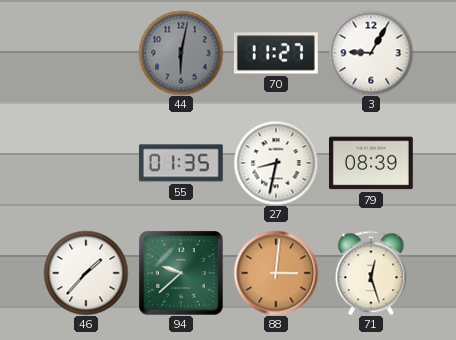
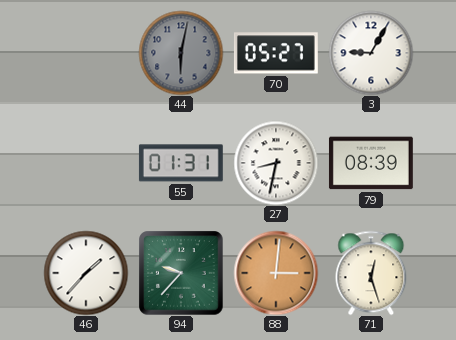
70: 11:27 -> 05:27 (276, 53)
55: 01:35 -> 01:31 (181, 163)
94: 9:38 -> 9:37 (181, 273)
